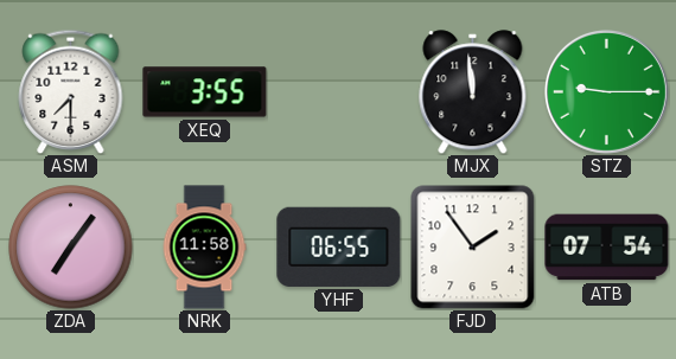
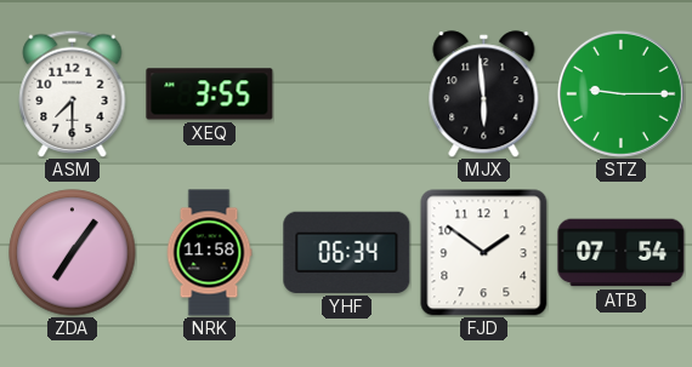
MJX: 11:59 -> 5:59 (484, 94)
YHF: 06:55 -> 06:34 (347, 252)
FJD: 1:54 -> 1:51 (483, 252)
